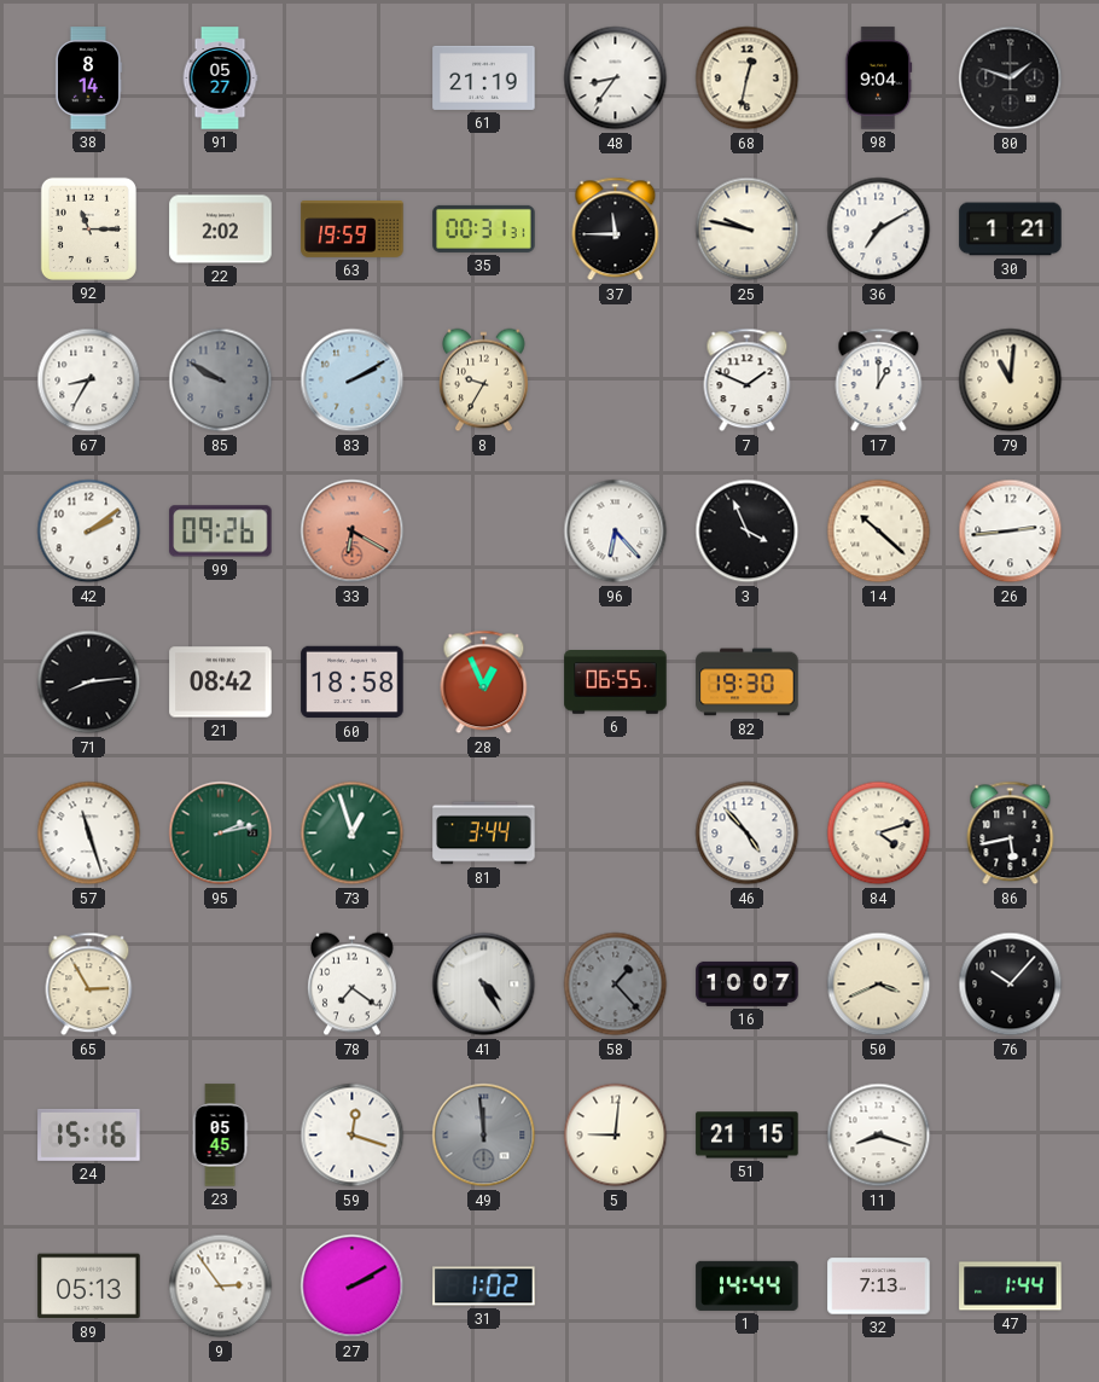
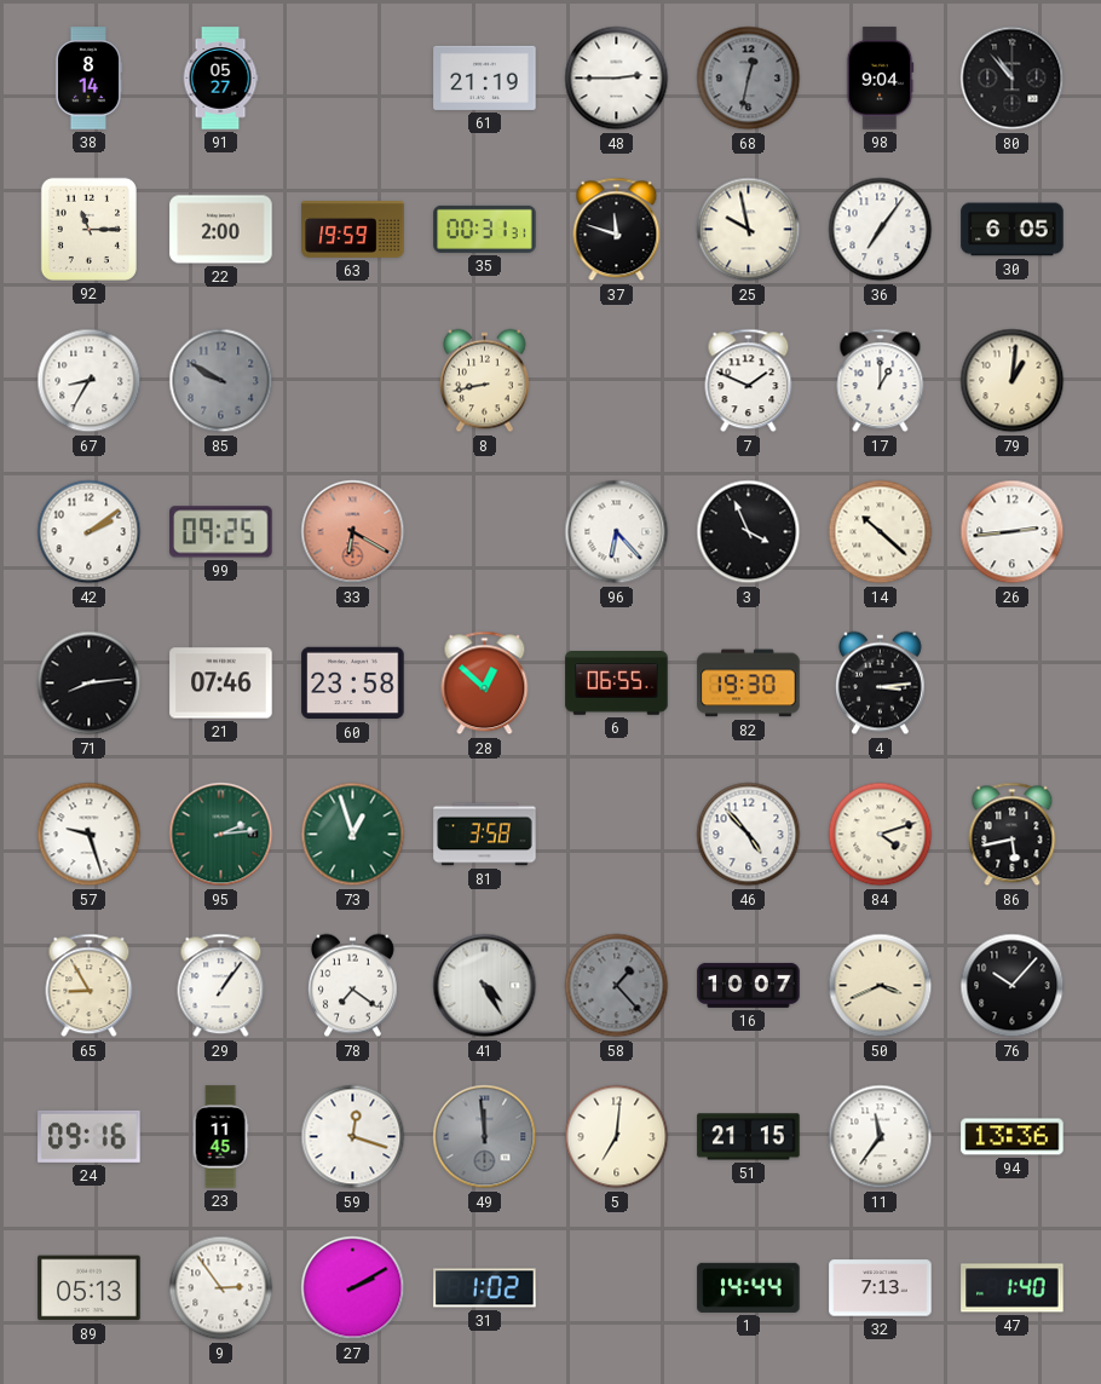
48: 8:36 -> 2:45 (617, 79)
68 dial: cream -> grey (749, 79)
80: 1:48 -> 10:53 (1013, 79)
22: 2:02 -> 2:00 (221, 230)
37: 11:45 -> 11:48 (617, 230)
25: 9:47 -> 9:58 (749, 230)
36: 7:10 -> 7:06 (881, 230)
30: 1:21 -> 6:05 (1013, 230)
83: 2:10 -> none (353, 381)
8: 9:35 -> 8:43 (484, 381)
79: 11:01 -> 1:01 (1013, 381)
99: 09:26 -> 09:25 (221, 532)
21: 08:42 -> 07:46 (221, 684)
60: 18:58 -> 23:58 (353, 684)
28: 12:56 -> 12:52 (485, 684)
4: none -> 3:14 (880, 684)
57: 11:27 -> 9:27 (90, 835)
95: 2:13 -> 2:14 (221, 835)
81: 3:44 -> 3:58 (485, 835)
65: 2:55 -> 8:55 (90, 986)
29: none -> 1:06 (221, 986)
24: 15:16 -> 09:16 (90, 1136)
23: 05:45 -> 11:45 (220, 1137)
5: 9:01 -> 7:01 (617, 1137)
11: 8:18 -> 11:36 (881, 1137)
94: none -> 13:36 (1013, 1137)
47: 1:44 -> 1:40 (1013, 1288)
